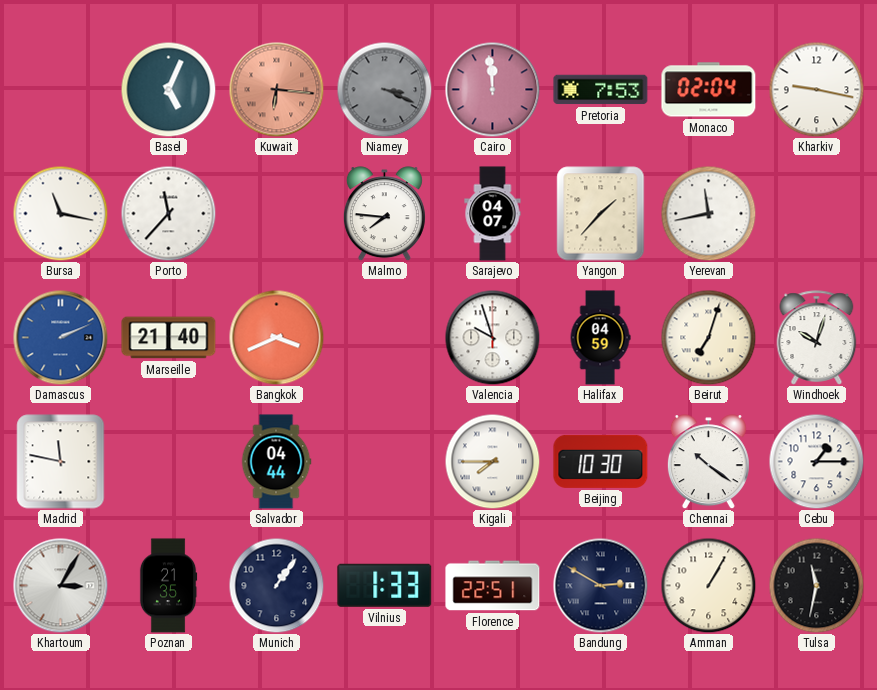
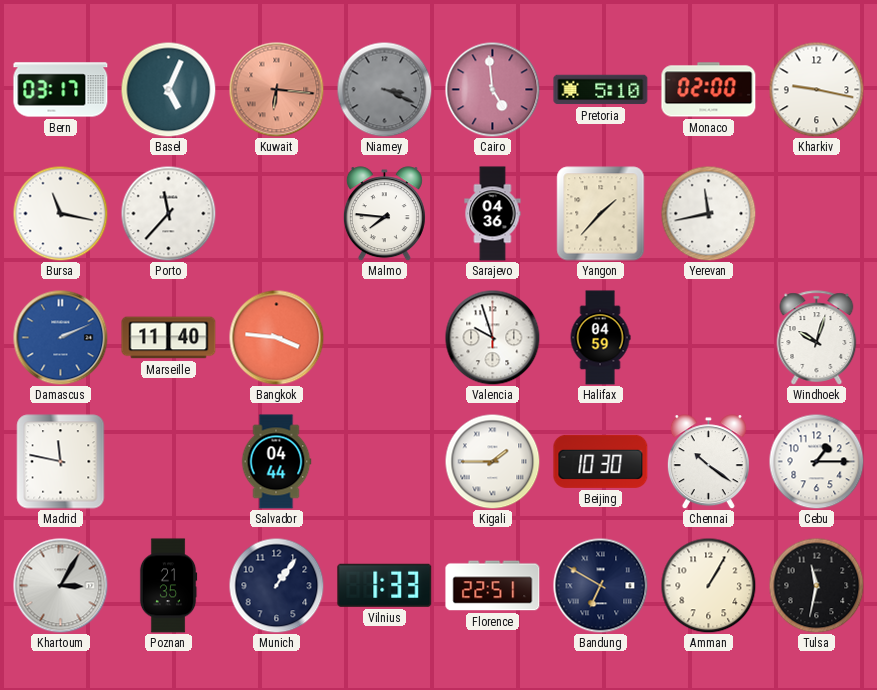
Bern: none -> 03:17 (61, 90)
Cairo: 11:59 -> 4:59 (492, 89)
Pretoria: 7:53 -> 5:10 (601, 90)
Monaco: 02:04 -> 02:00 (709, 90)
Sarajevo: 04:07 -> 04:36 (493, 214)
Marseille: 21:40 -> 11:40 (169, 338)
Bangkok: 3:41 -> 3:46 (276, 337)
Beirut: 7:03 -> none (708, 337)
Kigali: 7:45 -> 1:45 (492, 461)
Bandung: 2:50 -> 6:50 (600, 585)
